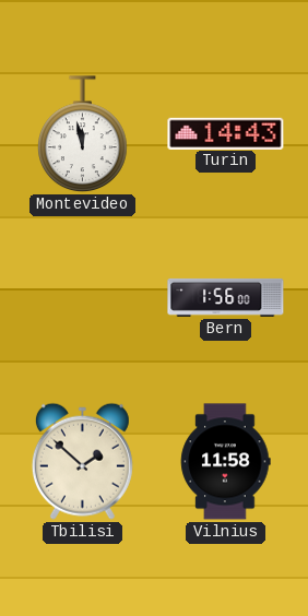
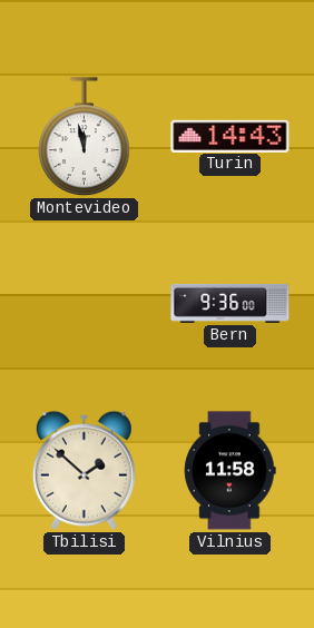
Bern: 1:56 -> 9:36 (230, 303)
